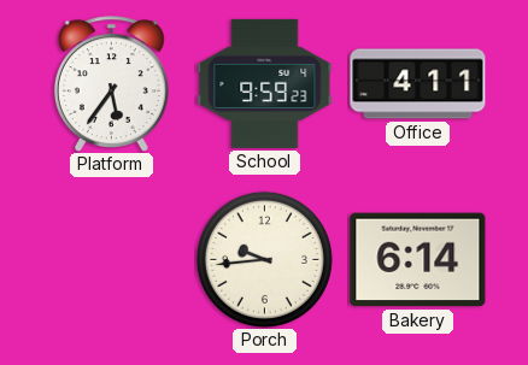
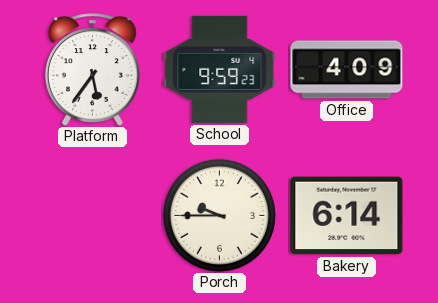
Office: 4:11 -> 4:09 (347, 70)
Porch: 9:44 -> 9:45 (219, 215)
